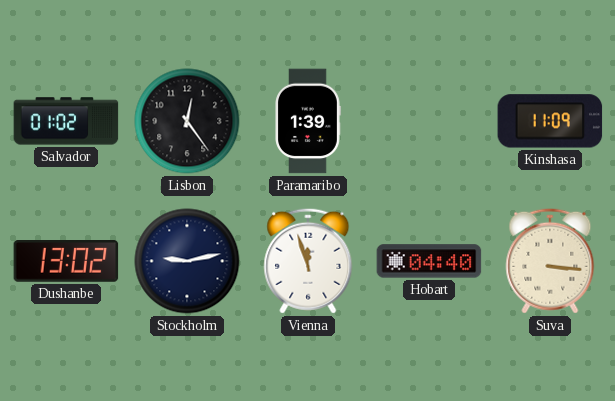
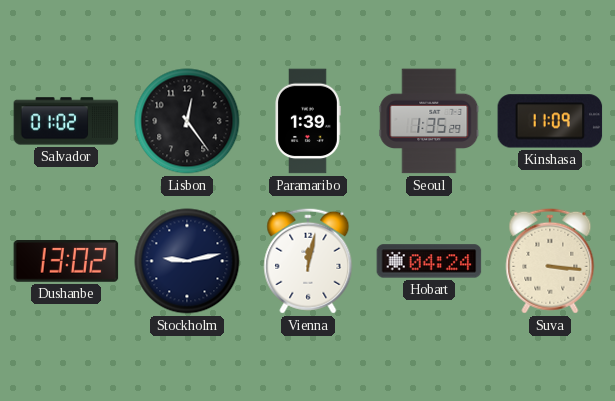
Seoul: none -> 1:35 (429, 121)
Vienna: 11:57 -> 12:02 (308, 261)
Hobart: 04:40 -> 04:24 (429, 261)
